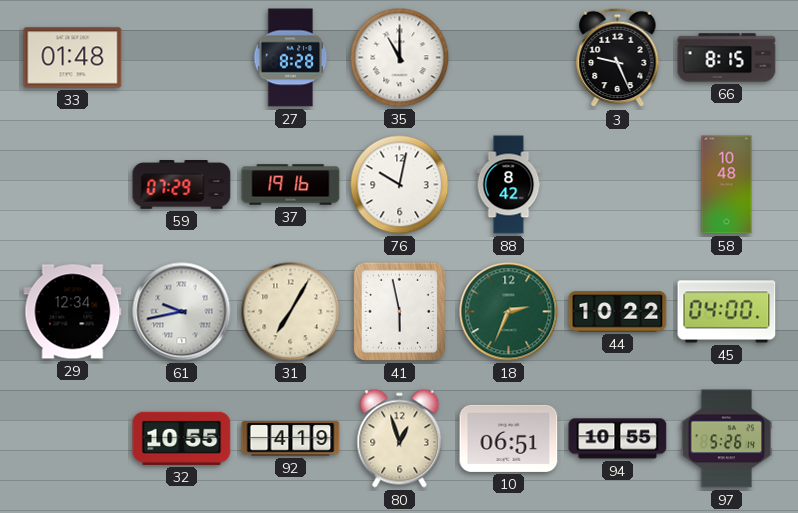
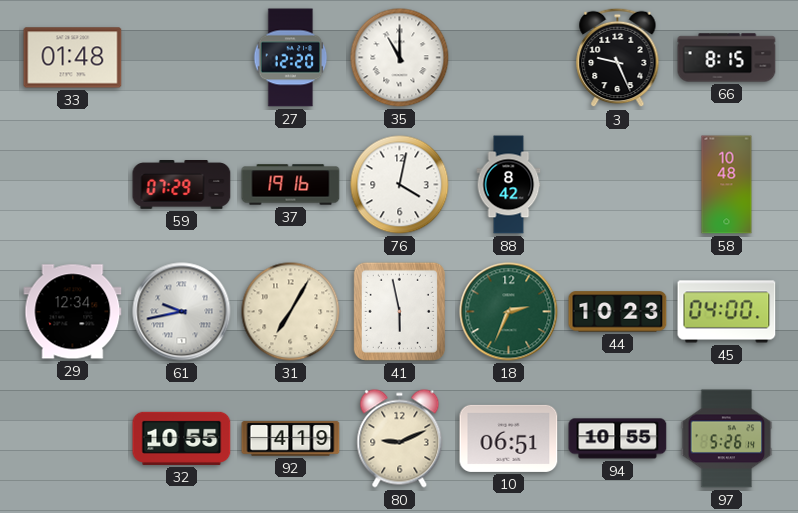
27: 8:28 -> 12:20 (291, 58)
76: 10:02 -> 4:02 (400, 185)
44: 10:22 -> 10:23 (618, 312)
80: 12:57 -> 9:11 (400, 439)
